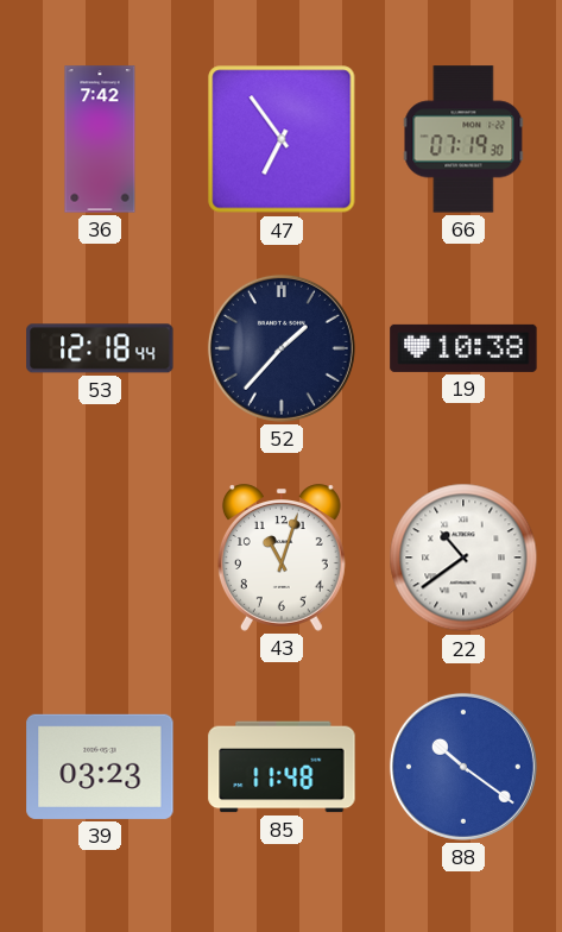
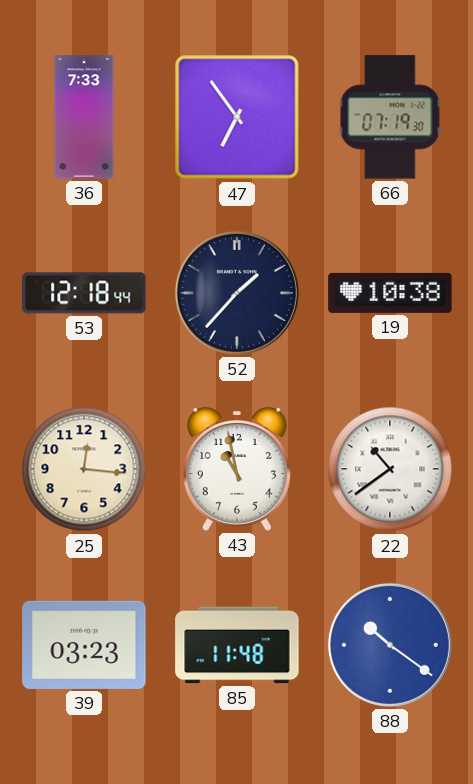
36: 7:42 -> 7:33 (84, 117)
25: none -> 12:16 (84, 469)
43: 11:03 -> 10:58 (237, 469)
